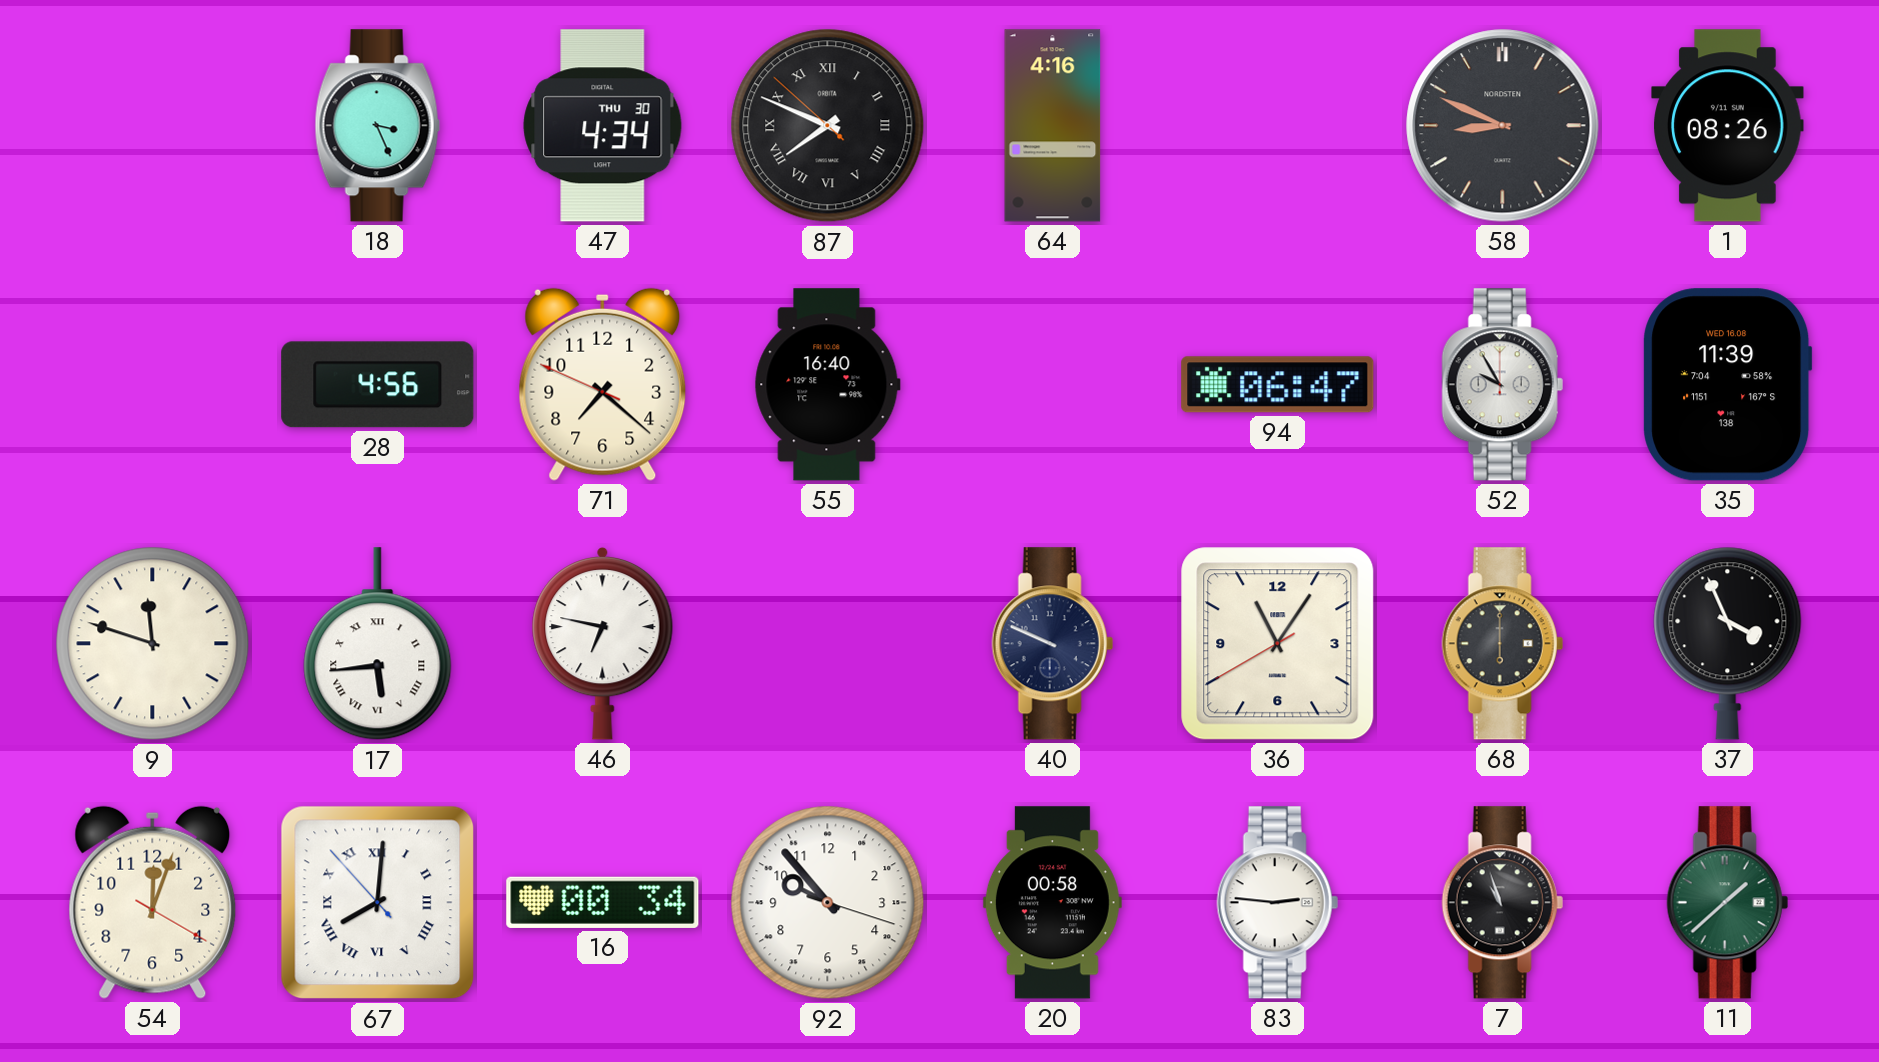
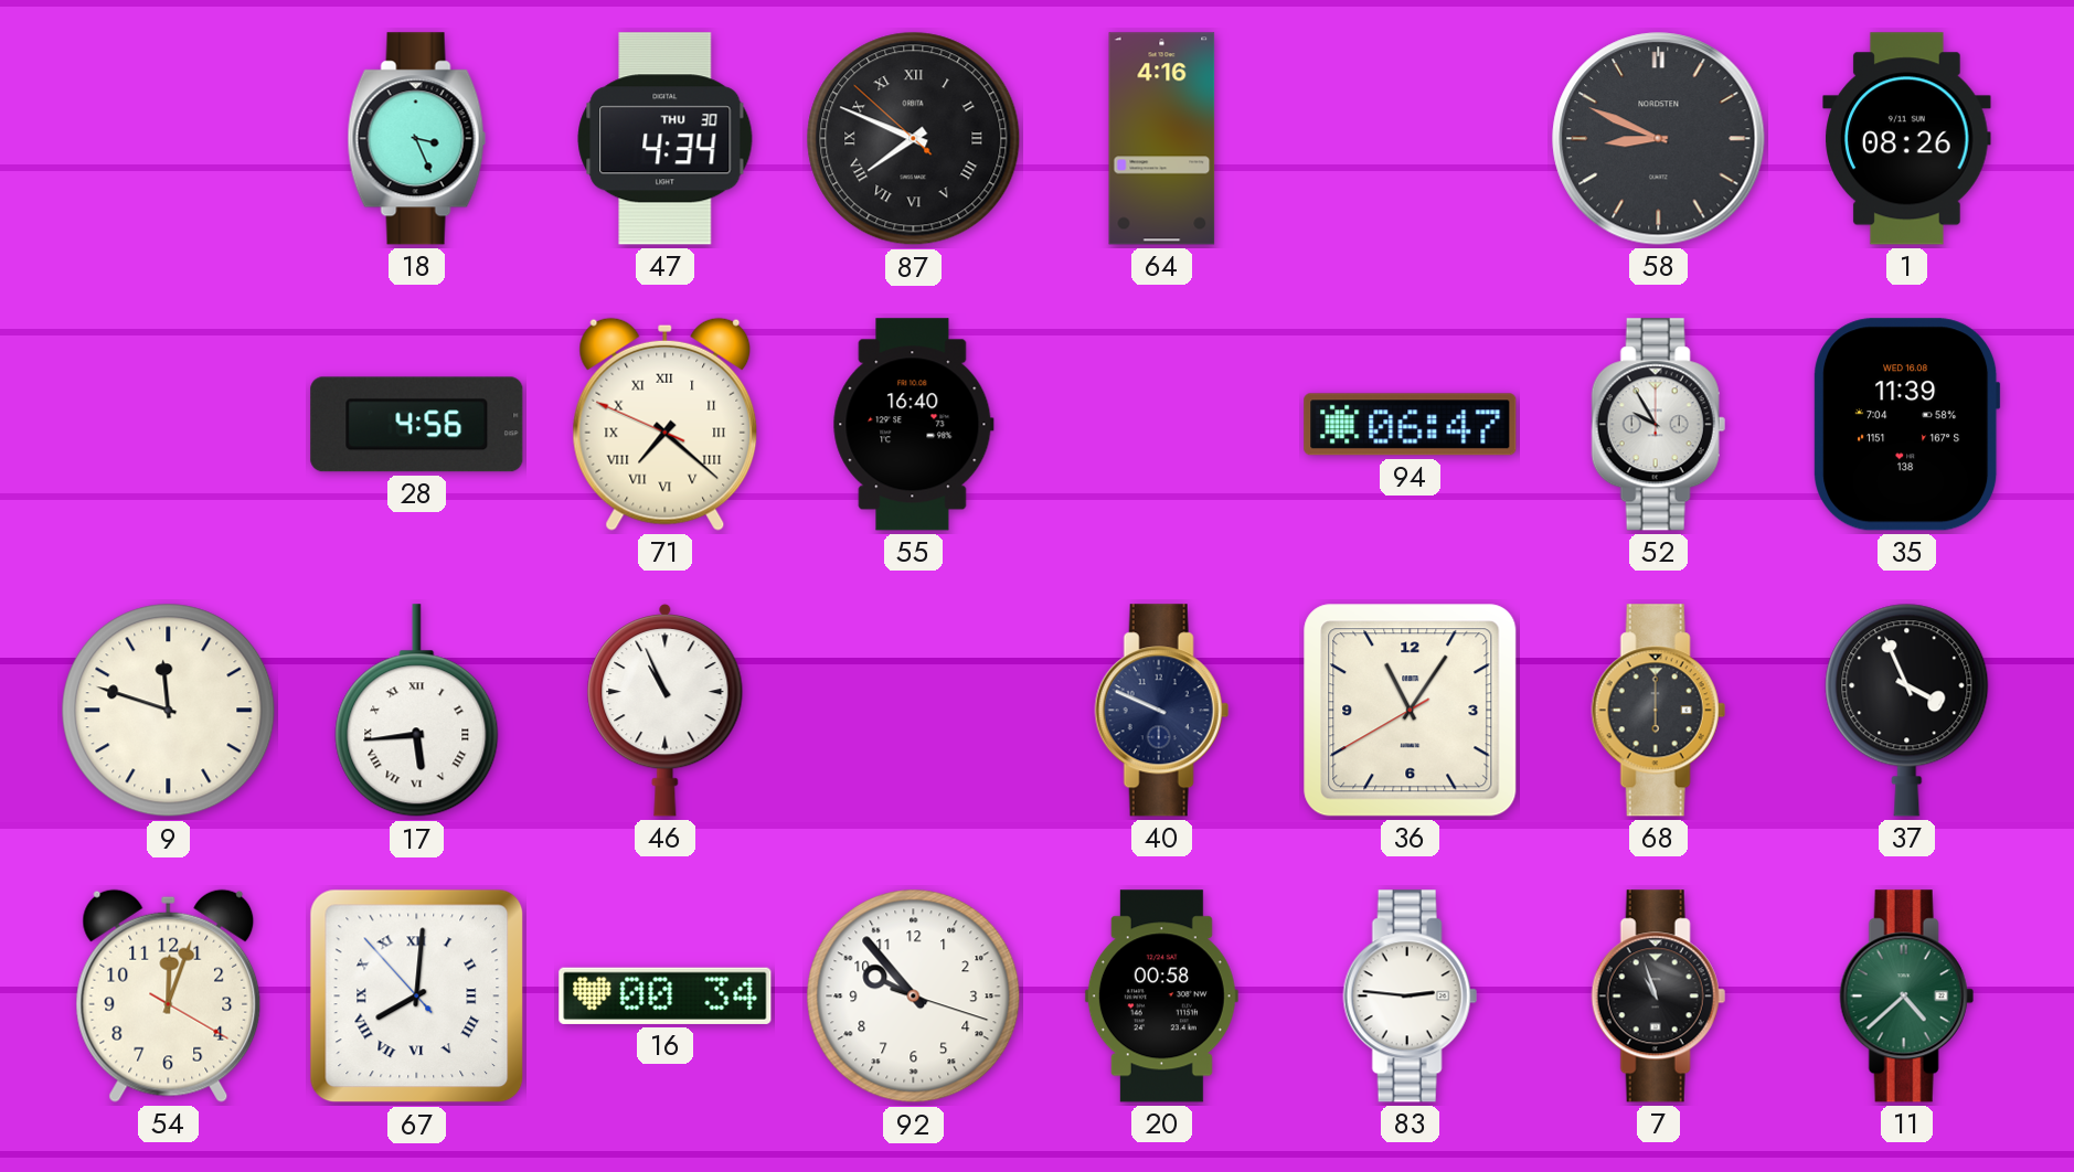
71 numerals: Arabic -> Roman (666, 424)
46: 6:47 -> 10:56 (666, 710)
11: 1:38 -> 4:38 (1906, 997)
